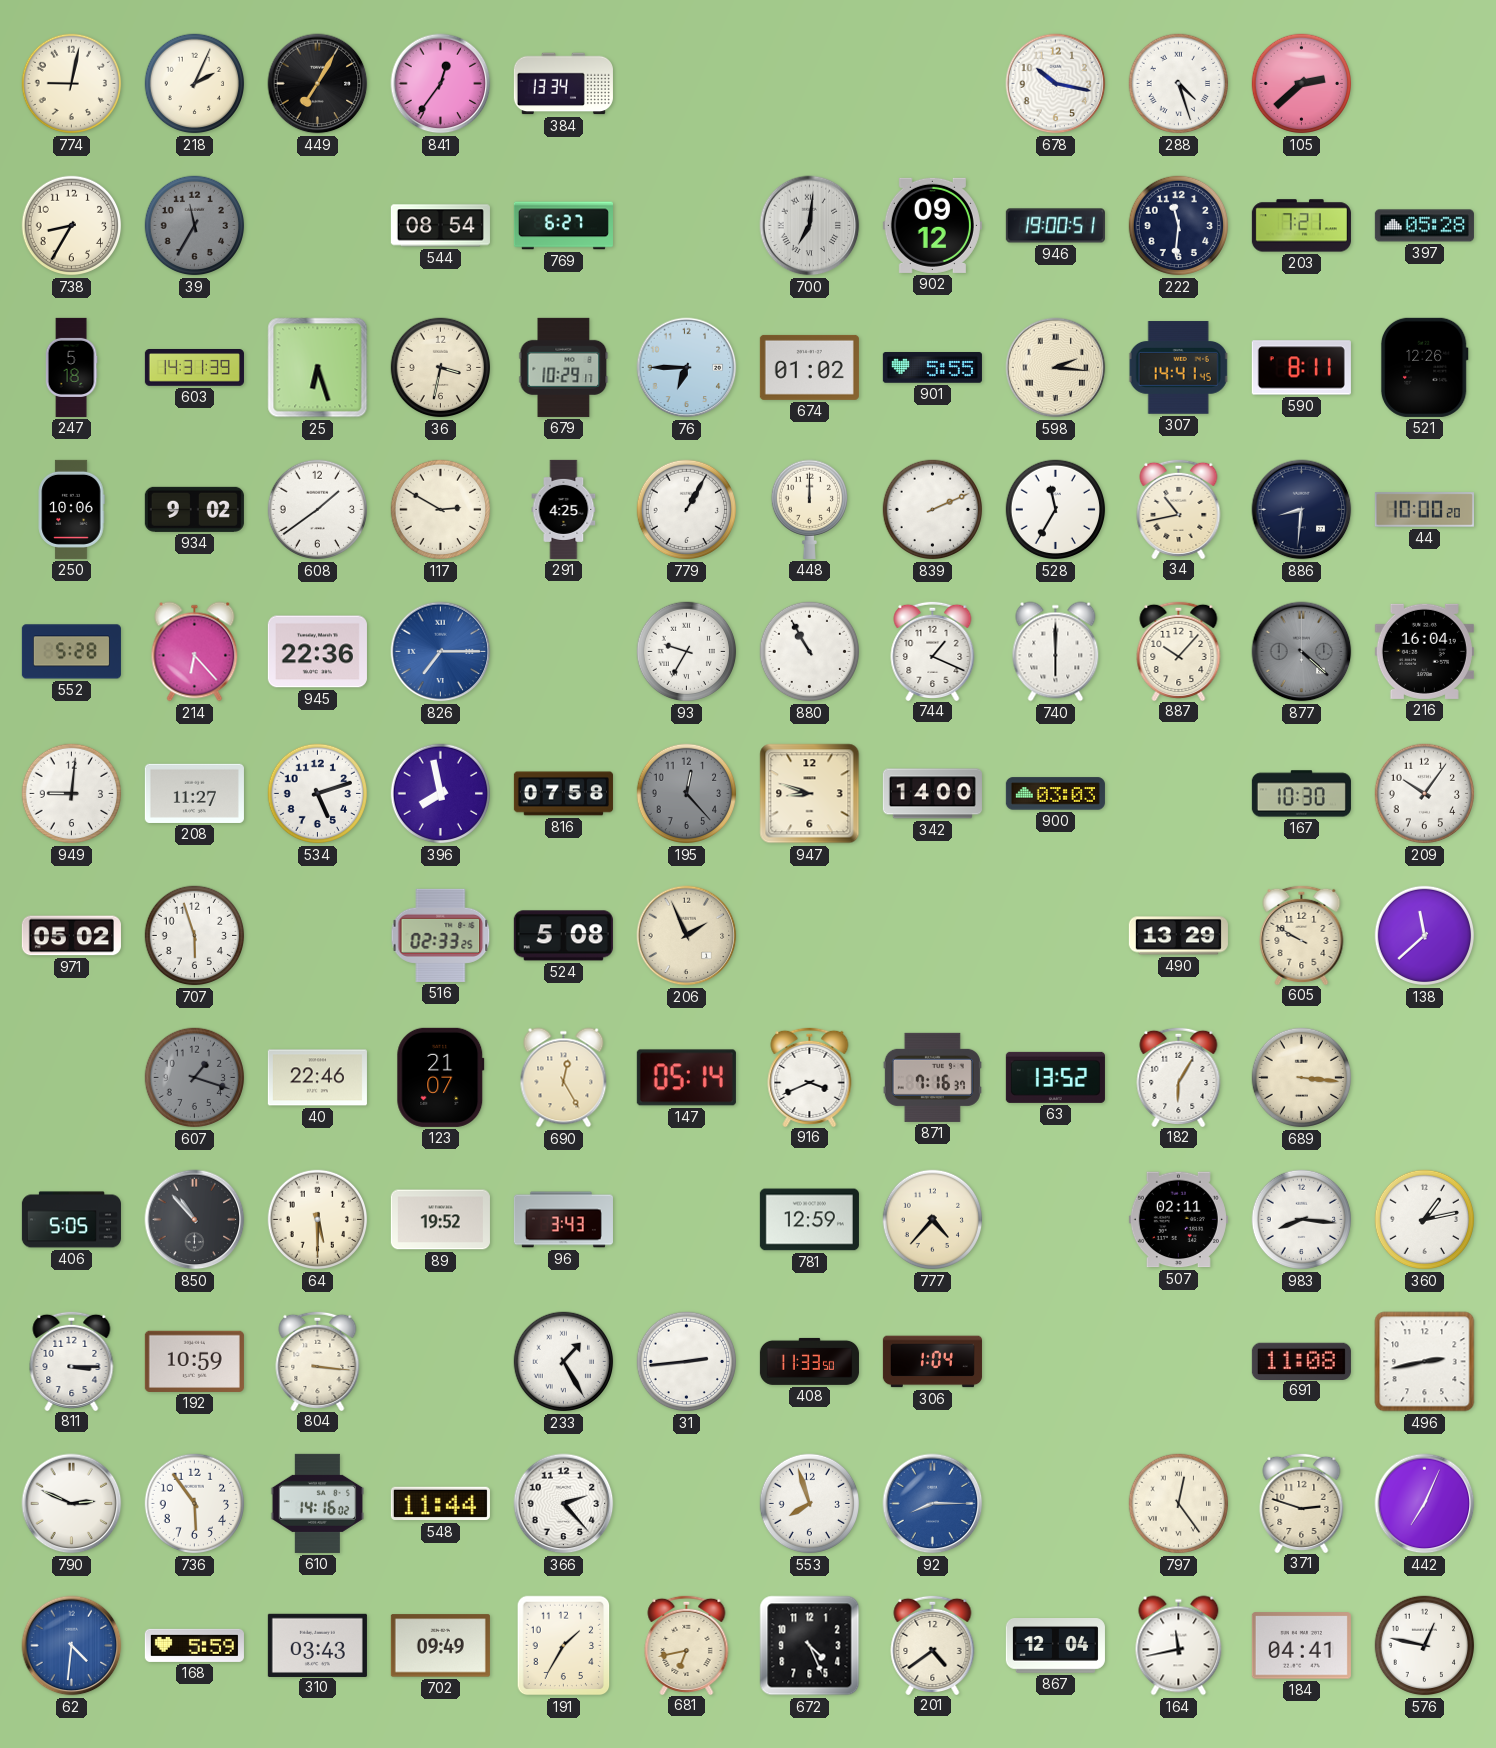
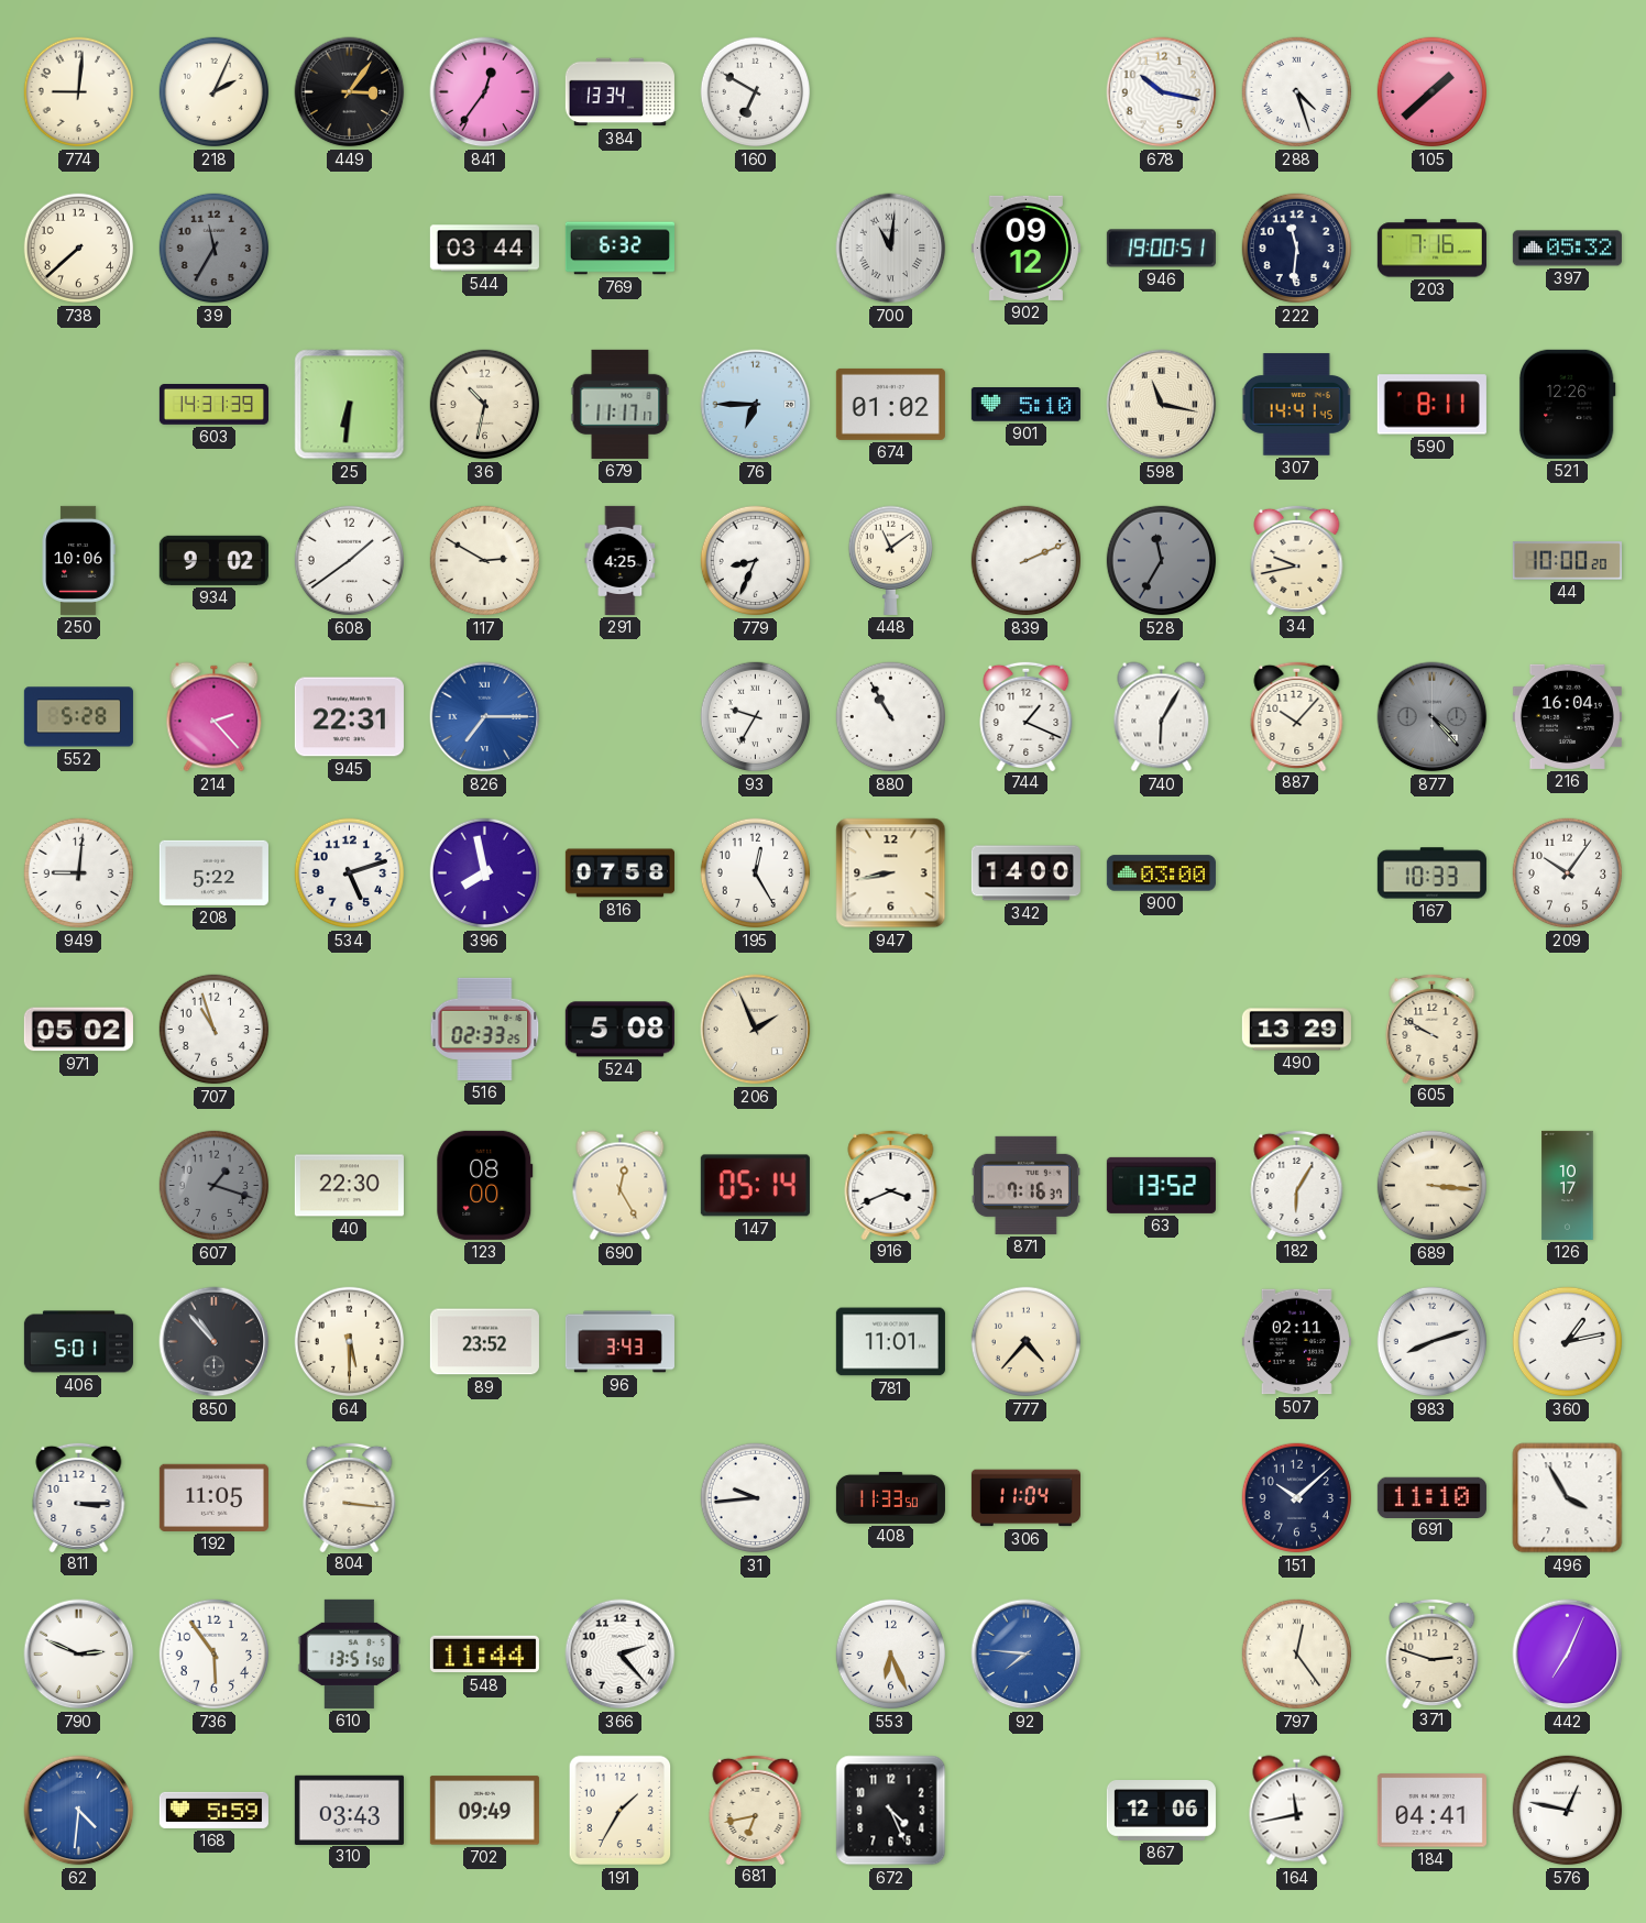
774: 9:02 -> 9:01 (79, 92)
449: 7:05 -> 3:06 (350, 92)
160: none -> 6:50 (756, 92)
105: 2:38 -> 1:38 (1433, 92)
738: 8:35 -> 7:38 (79, 249)
544: 08:54 -> 03:44 (484, 249)
769: 6:27 -> 6:32 (619, 249)
700: 7:01 -> 11:01 (891, 249)
203: 7:21 -> 7:16 (1431, 249)
397: 05:28 -> 05:32 (1567, 249)
247: 5:18 -> none (71, 367)
25: 6:27 -> 6:31 (350, 405)
36: 3:32 -> 10:32 (485, 405)
679: 10:29 -> 11:17 (621, 404)
901: 5:55 -> 5:10 (1025, 405)
598: 2:16 -> 11:17 (1162, 405)
779: 1:05 -> 8:34 (756, 561)
448: 12:00 -> 11:09 (890, 560)
528 dial: white -> grey (1162, 561)
34: 10:43 -> 9:43 (1297, 559)
886: 8:31 -> none (1302, 510)
214: 6:23 -> 2:23 (215, 717)
945: 22:36 -> 22:31 (349, 717)
740: 6:00 -> 6:05 (1162, 717)
877: 4:22 -> 4:23 (1433, 717)
208: 11:27 -> 5:22 (213, 872)
195: 12:23 -> 12:25 (756, 873)
195 dial: grey -> white (756, 873)
947: 8:48 -> 8:43 (891, 873)
900: 03:03 -> 03:00 (1161, 873)
167: 10:30 -> 10:33 (1431, 873)
707: 5:57 -> 10:57 (215, 1030)
138: 11:38 -> none (1425, 936)
40: 22:46 -> 22:30 (349, 1186)
123: 21:07 -> 08:00 (485, 1185)
126: none -> 10:17 (1568, 1185)
406: 5:05 -> 5:01 (78, 1342)
89: 19:52 -> 23:52 (484, 1342)
781: 12:59 -> 11:01 (890, 1342)
983: 8:16 -> 8:12 (1433, 1342)
192: 10:59 -> 11:05 (213, 1497)
233: 1:25 -> none (564, 1362)
31: 2:44 -> 9:44 (756, 1498)
306: 1:04 -> 11:04 (1025, 1498)
151: none -> 10:08 (1297, 1498)
691: 11:08 -> 11:10 (1431, 1497)
496: 2:43 -> 3:55 (1568, 1498)
610: 14:16 -> 13:51 (349, 1653)
553: 7:57 -> 6:26 (891, 1655)
92: 8:15 -> 7:46 (1027, 1655)
201: 4:39 -> none (933, 1644)
867: 12:04 -> 12:06 (1161, 1811)
